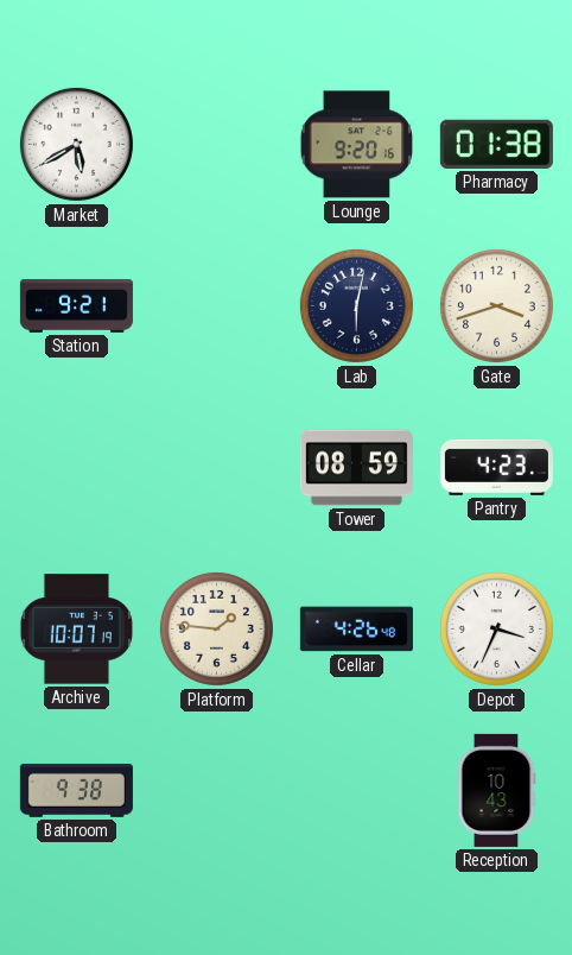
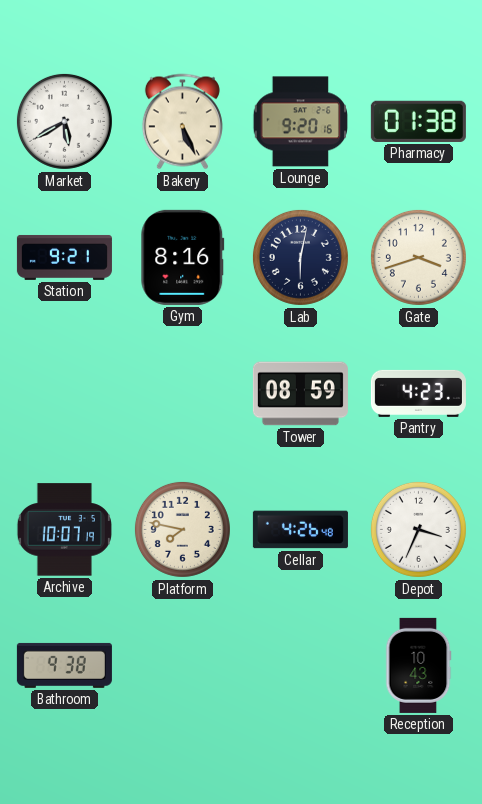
Bakery: none -> 5:26 (182, 122)
Gym: none -> 8:16 (183, 257)
Platform: 1:46 -> 7:47 (182, 529)
